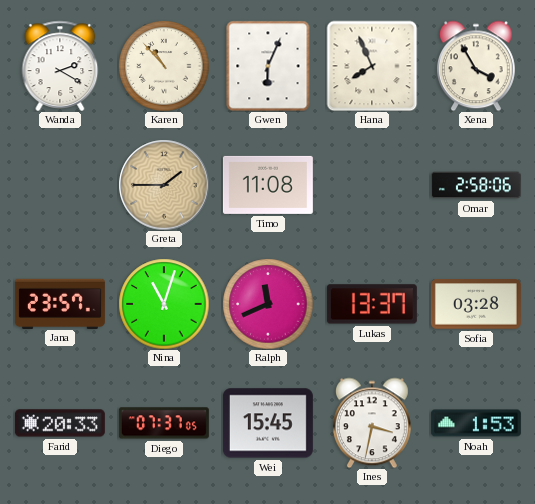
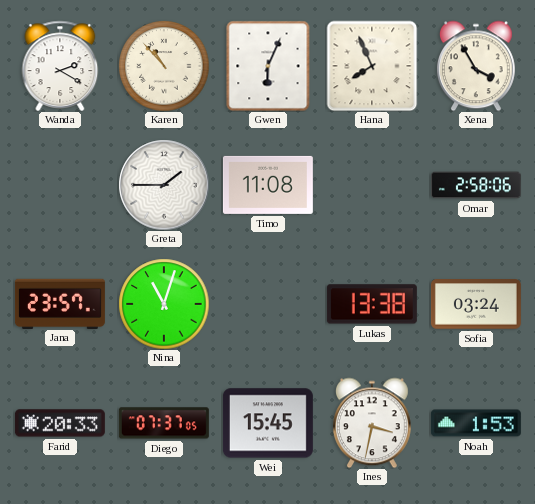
Greta dial: champagne -> white (164, 185)
Ralph: 11:41 -> none (268, 304)
Lukas: 13:37 -> 13:38 (372, 304)
Sofia: 03:28 -> 03:24 (476, 304)
